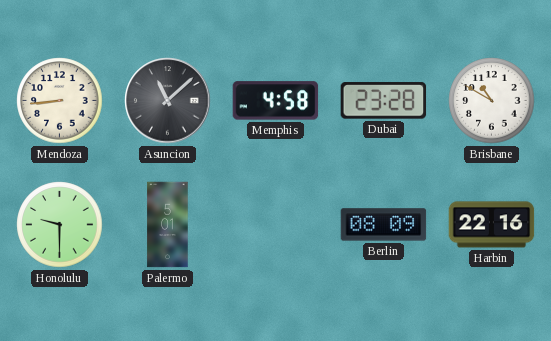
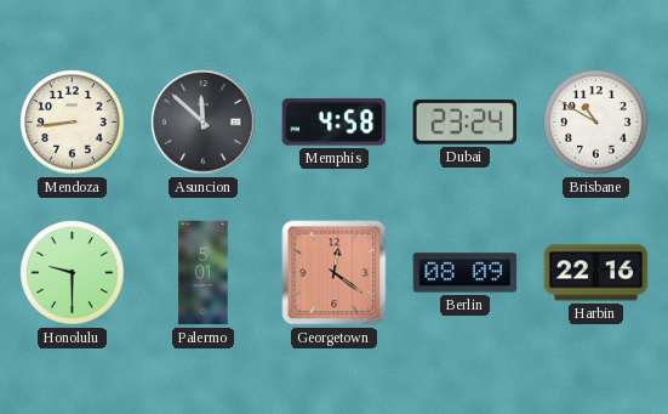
Asuncion: 11:08 -> 11:52 (204, 123)
Dubai: 23:28 -> 23:24 (466, 123)
Georgetown: none -> 12:21 (335, 273)
